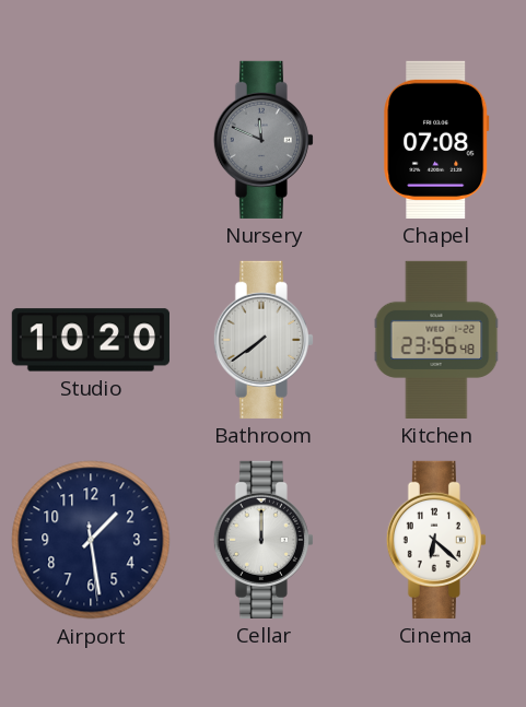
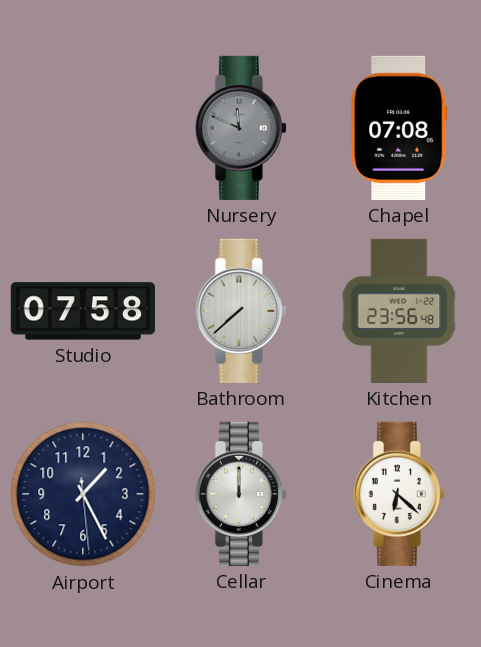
Studio: 10:20 -> 07:58 (83, 311)
Bathroom: 7:39 -> 7:38 (241, 311)
Airport: 1:28 -> 1:25 (83, 494)
